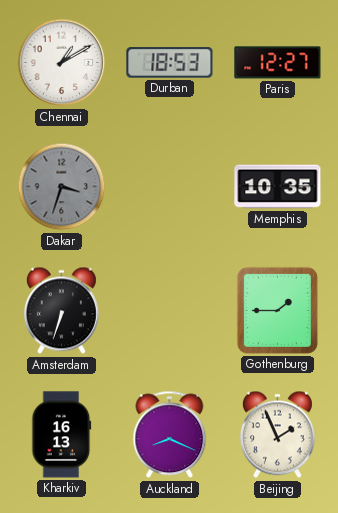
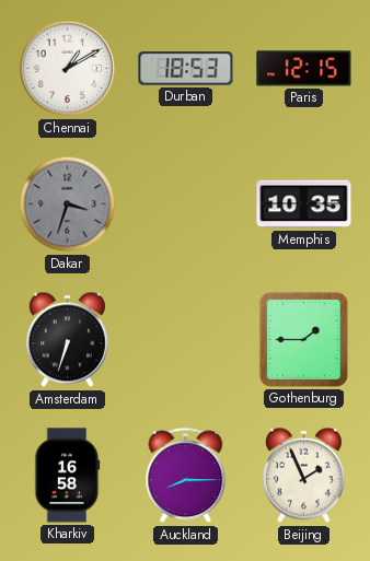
Paris: 12:27 -> 12:15 (304, 69)
Kharkiv: 16:13 -> 16:58 (68, 476)
Auckland: 8:19 -> 8:15 (186, 476)
